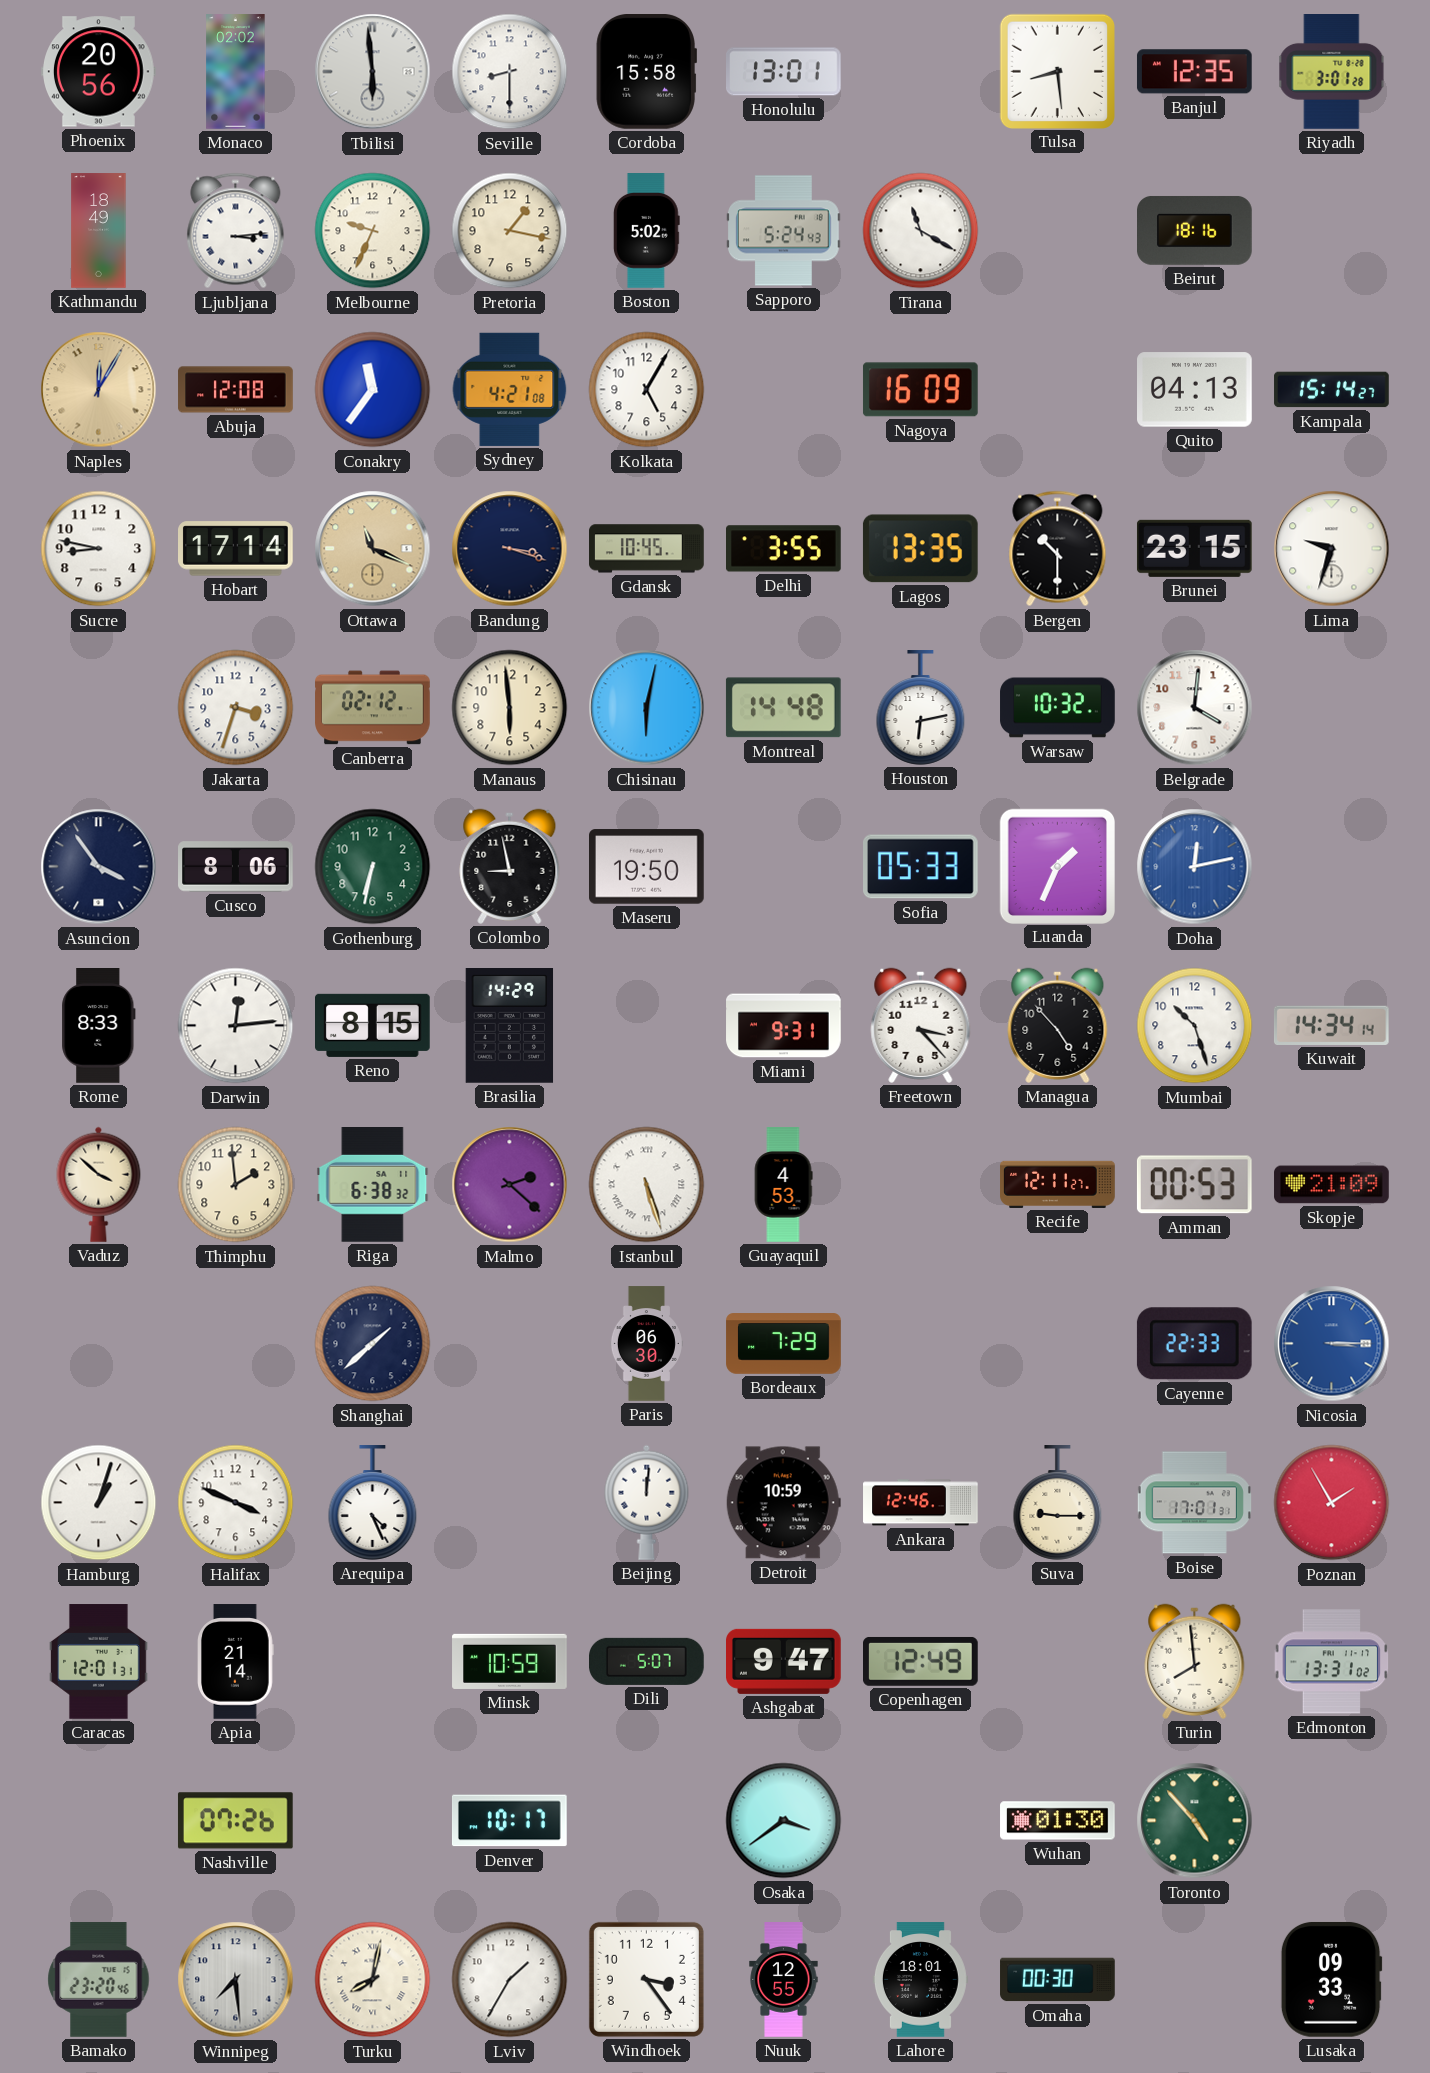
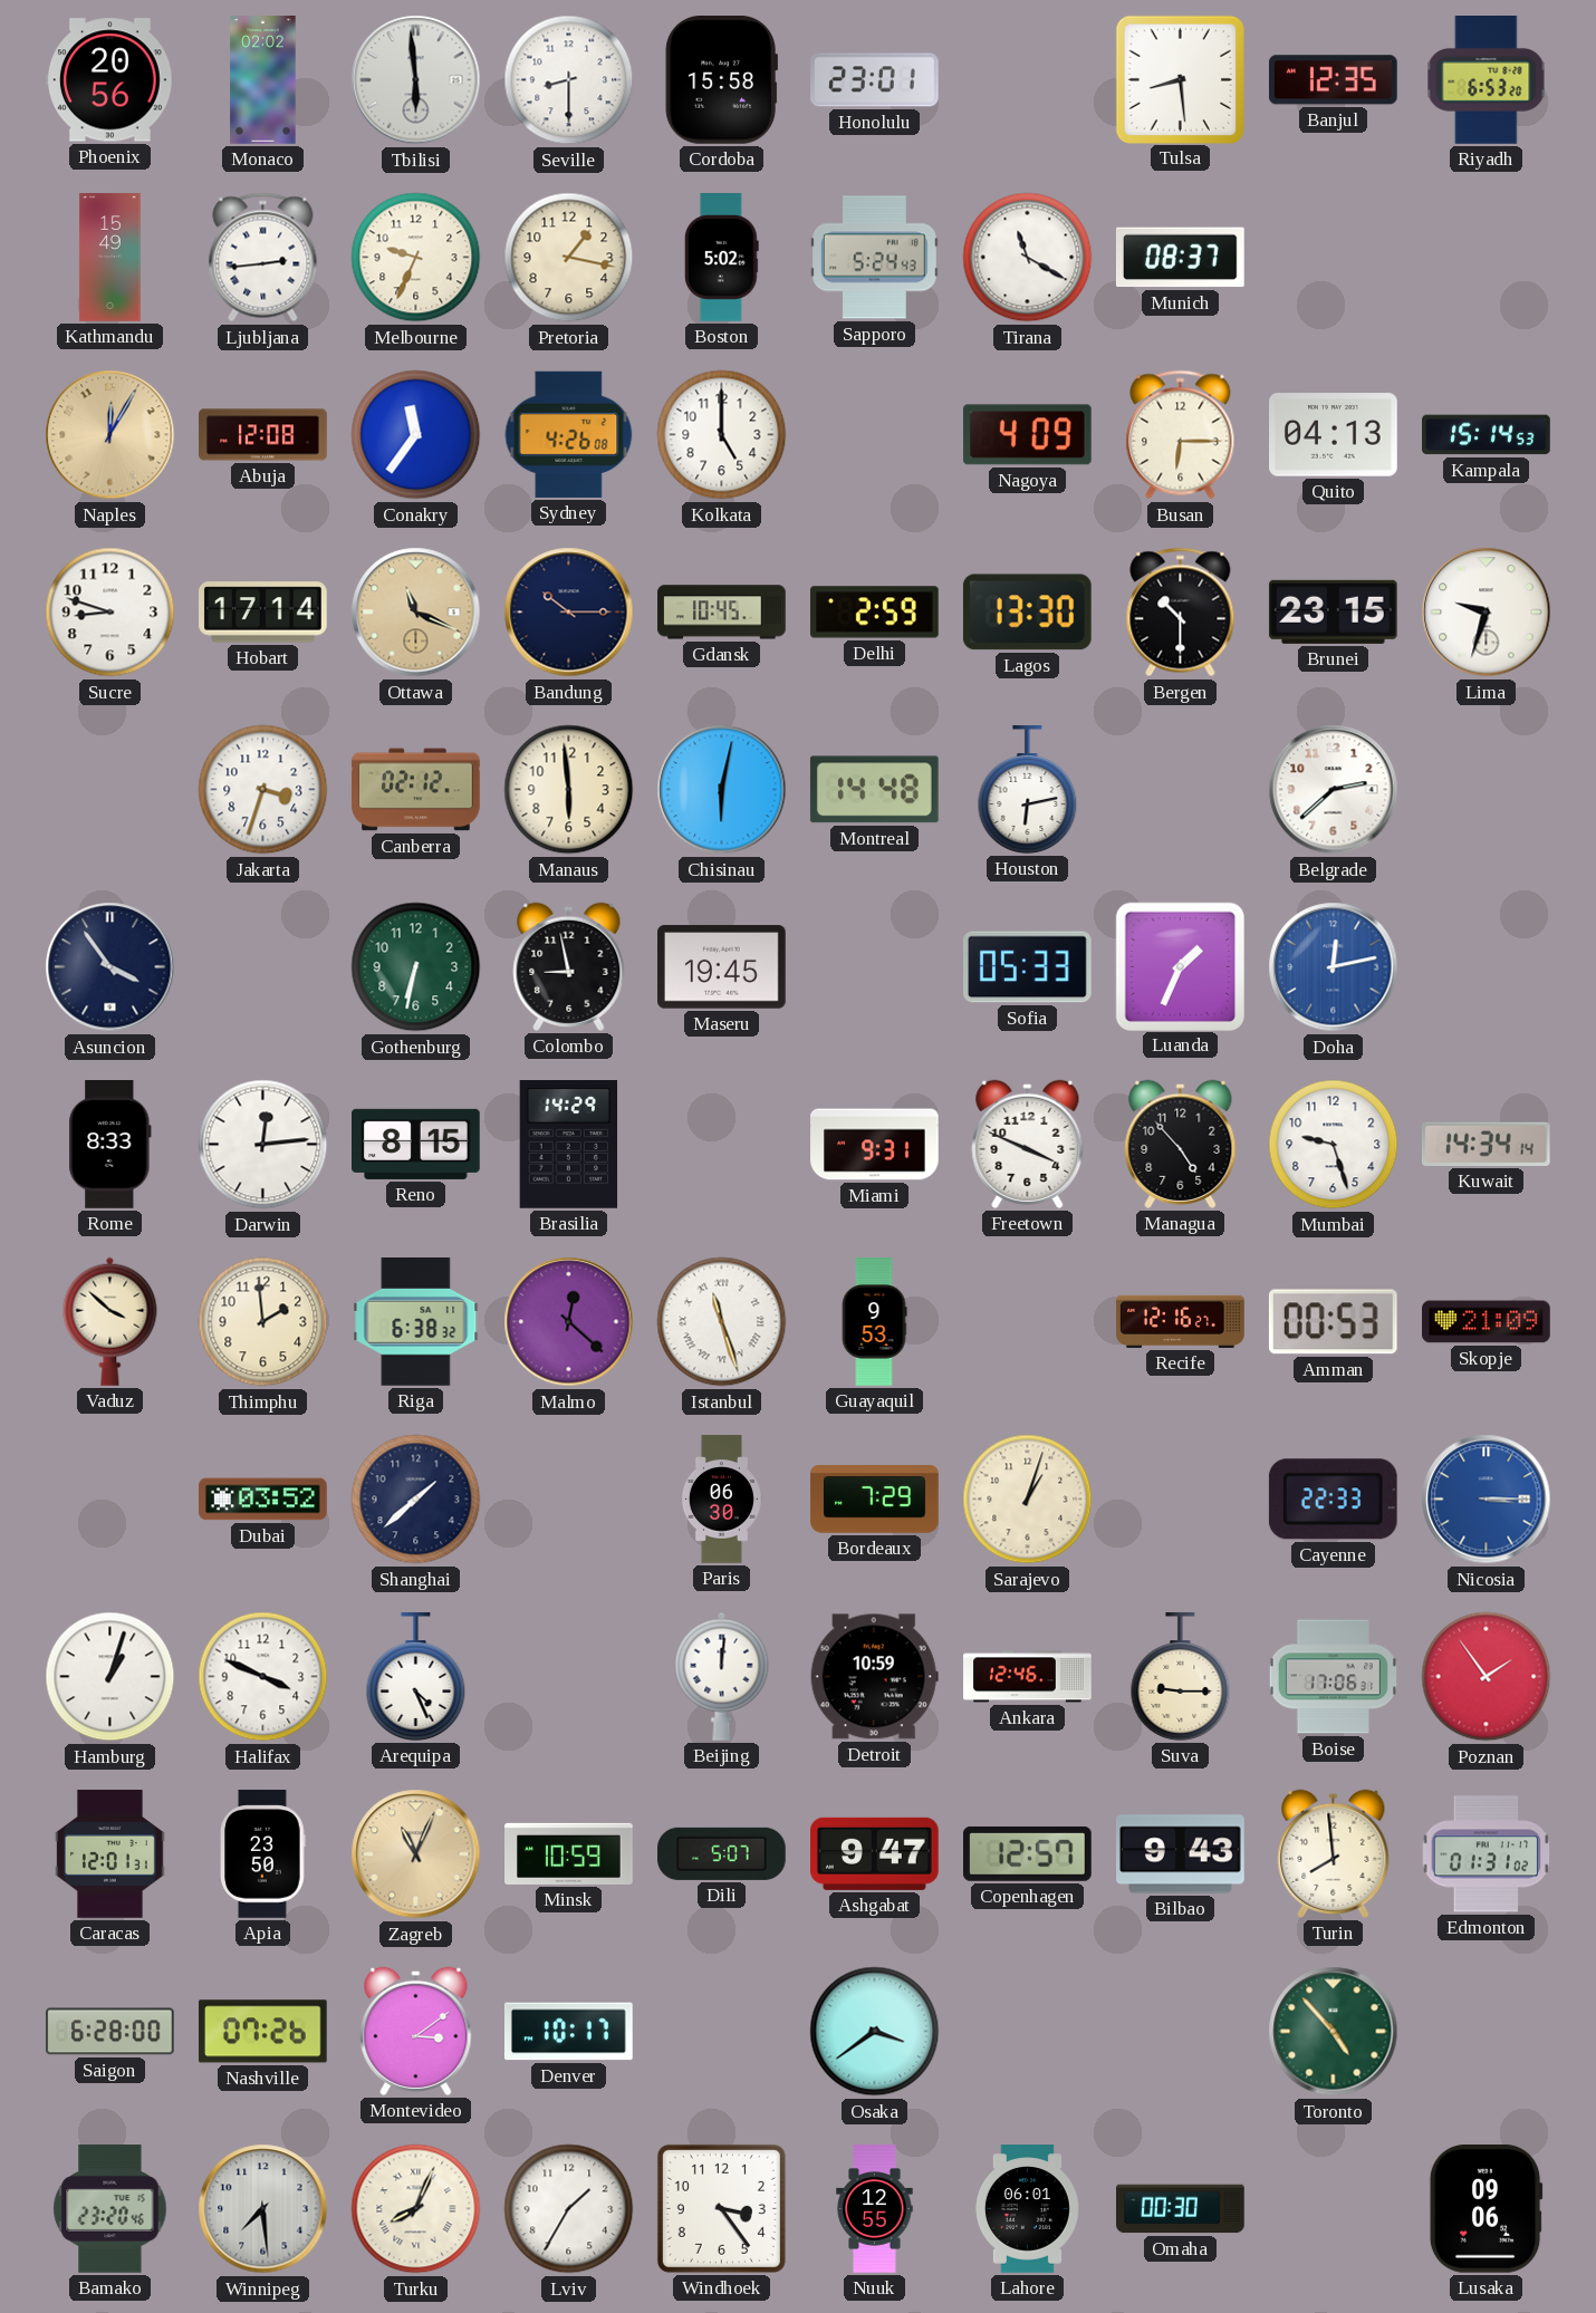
Honolulu: 13:01 -> 23:01 (875, 80)
Riyadh: 3:01 -> 6:53 (1487, 80)
Kathmandu: 18:49 -> 15:49 (110, 258)
Ljubljana: 3:14 -> 2:44 (263, 258)
Munich: none -> 08:37 (1180, 258)
Beirut: 18:16 -> none (1195, 230)
Sydney: 4:21 -> 4:26 (569, 434)
Kolkata: 5:05 -> 5:00 (722, 435)
Nagoya: 16:09 -> 4:09 (1027, 435)
Busan: none -> 6:15 (1181, 435)
Kampala: 15:14:27 -> 15:14:53 (1487, 435)
Sucre: 8:47 -> 8:48 (110, 613)
Bandung: 3:18 -> 10:15 (569, 613)
Delhi: 3:55 -> 2:59 (875, 613)
Lagos: 13:35 -> 13:30 (1027, 613)
Warsaw: 10:32 -> none (1058, 708)
Belgrade: 4:01 -> 2:38 (1334, 790)
Cusco: 8:06 -> none (236, 867)
Maseru: 19:50 -> 19:45 (722, 967)
Freetown: 3:23 -> 3:49 (1028, 1144)
Mumbai: 10:27 -> 9:27 (1334, 1145)
Malmo: 2:22 -> 12:22 (569, 1322)
Istanbul: 5:27 -> 11:27 (722, 1322)
Guayaquil: 4:53 -> 9:53 (874, 1322)
Recife: 12:11 -> 12:16 (1181, 1321)
Dubai: none -> 03:52 (263, 1500)
Sarajevo: none -> 1:03 (1028, 1500)
Boise: 17:01 -> 17:06 (1333, 1677)
Poznan: 1:55 -> 1:54 (1487, 1677)
Apia: 21:14 -> 23:50 (263, 1854)
Zagreb: none -> 11:04 (416, 1854)
Copenhagen: 12:49 -> 12:57 (1028, 1854)
Bilbao: none -> 9:43 (1181, 1854)
Edmonton: 13:31 -> 01:31 (1487, 1854)
Saigon: none -> 6:28 (110, 2032)
Montevideo: none -> 3:09 (416, 2031)
Wuhan: 01:30 -> none (1058, 1821)
Turku: 8:02 -> 8:04 (416, 2209)
Lahore: 18:01 -> 06:01 (1027, 2209)
Lusaka: 09:33 -> 09:06 (1486, 2208)
